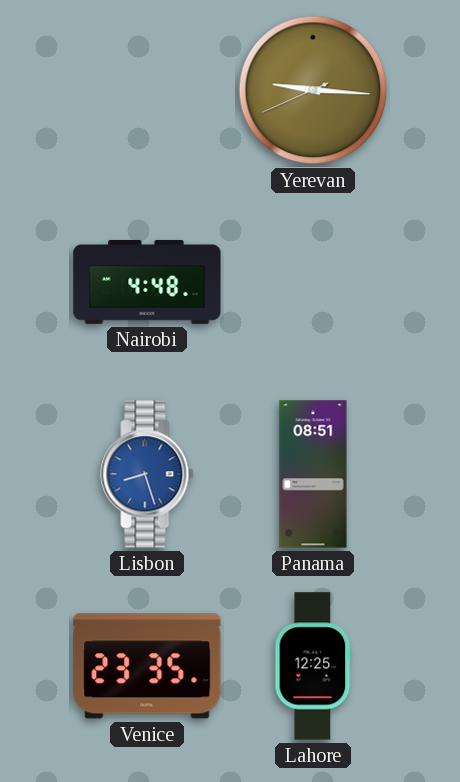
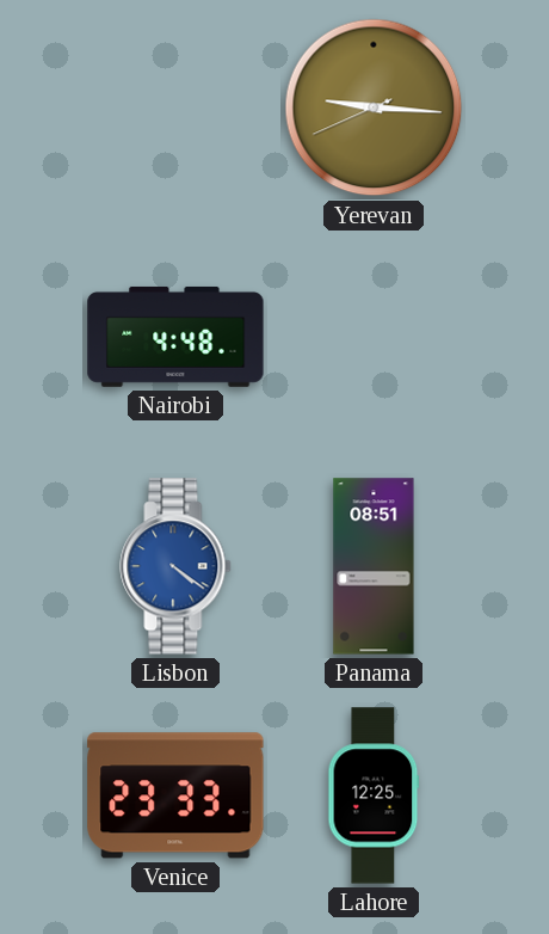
Lisbon: 8:27 -> 4:21 (175, 566)
Venice: 23:35 -> 23:33 (175, 795)
